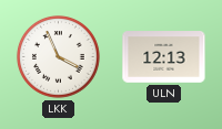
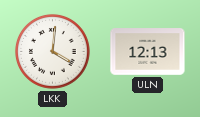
LKK: 3:56 -> 4:01 (52, 51)
